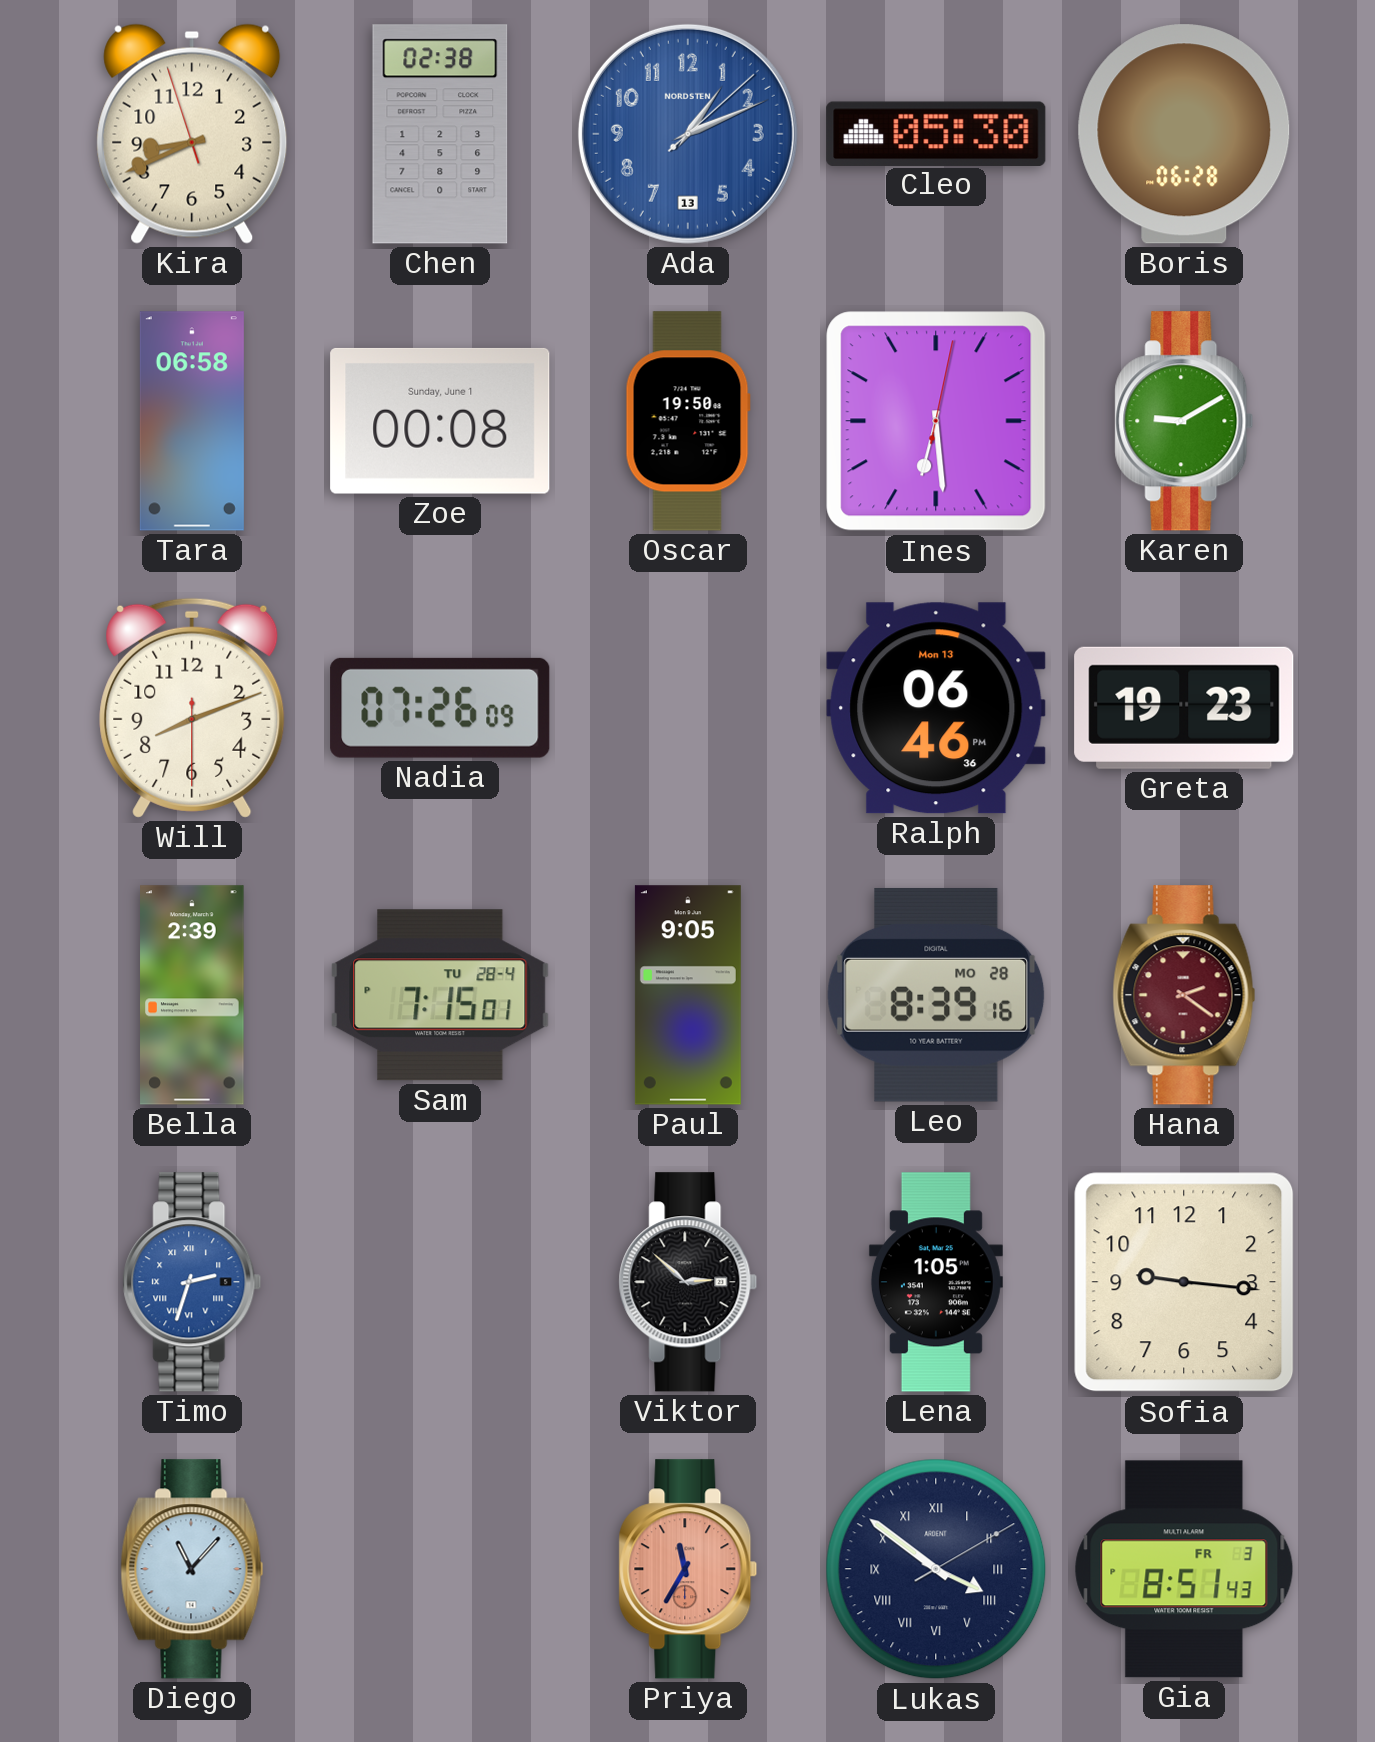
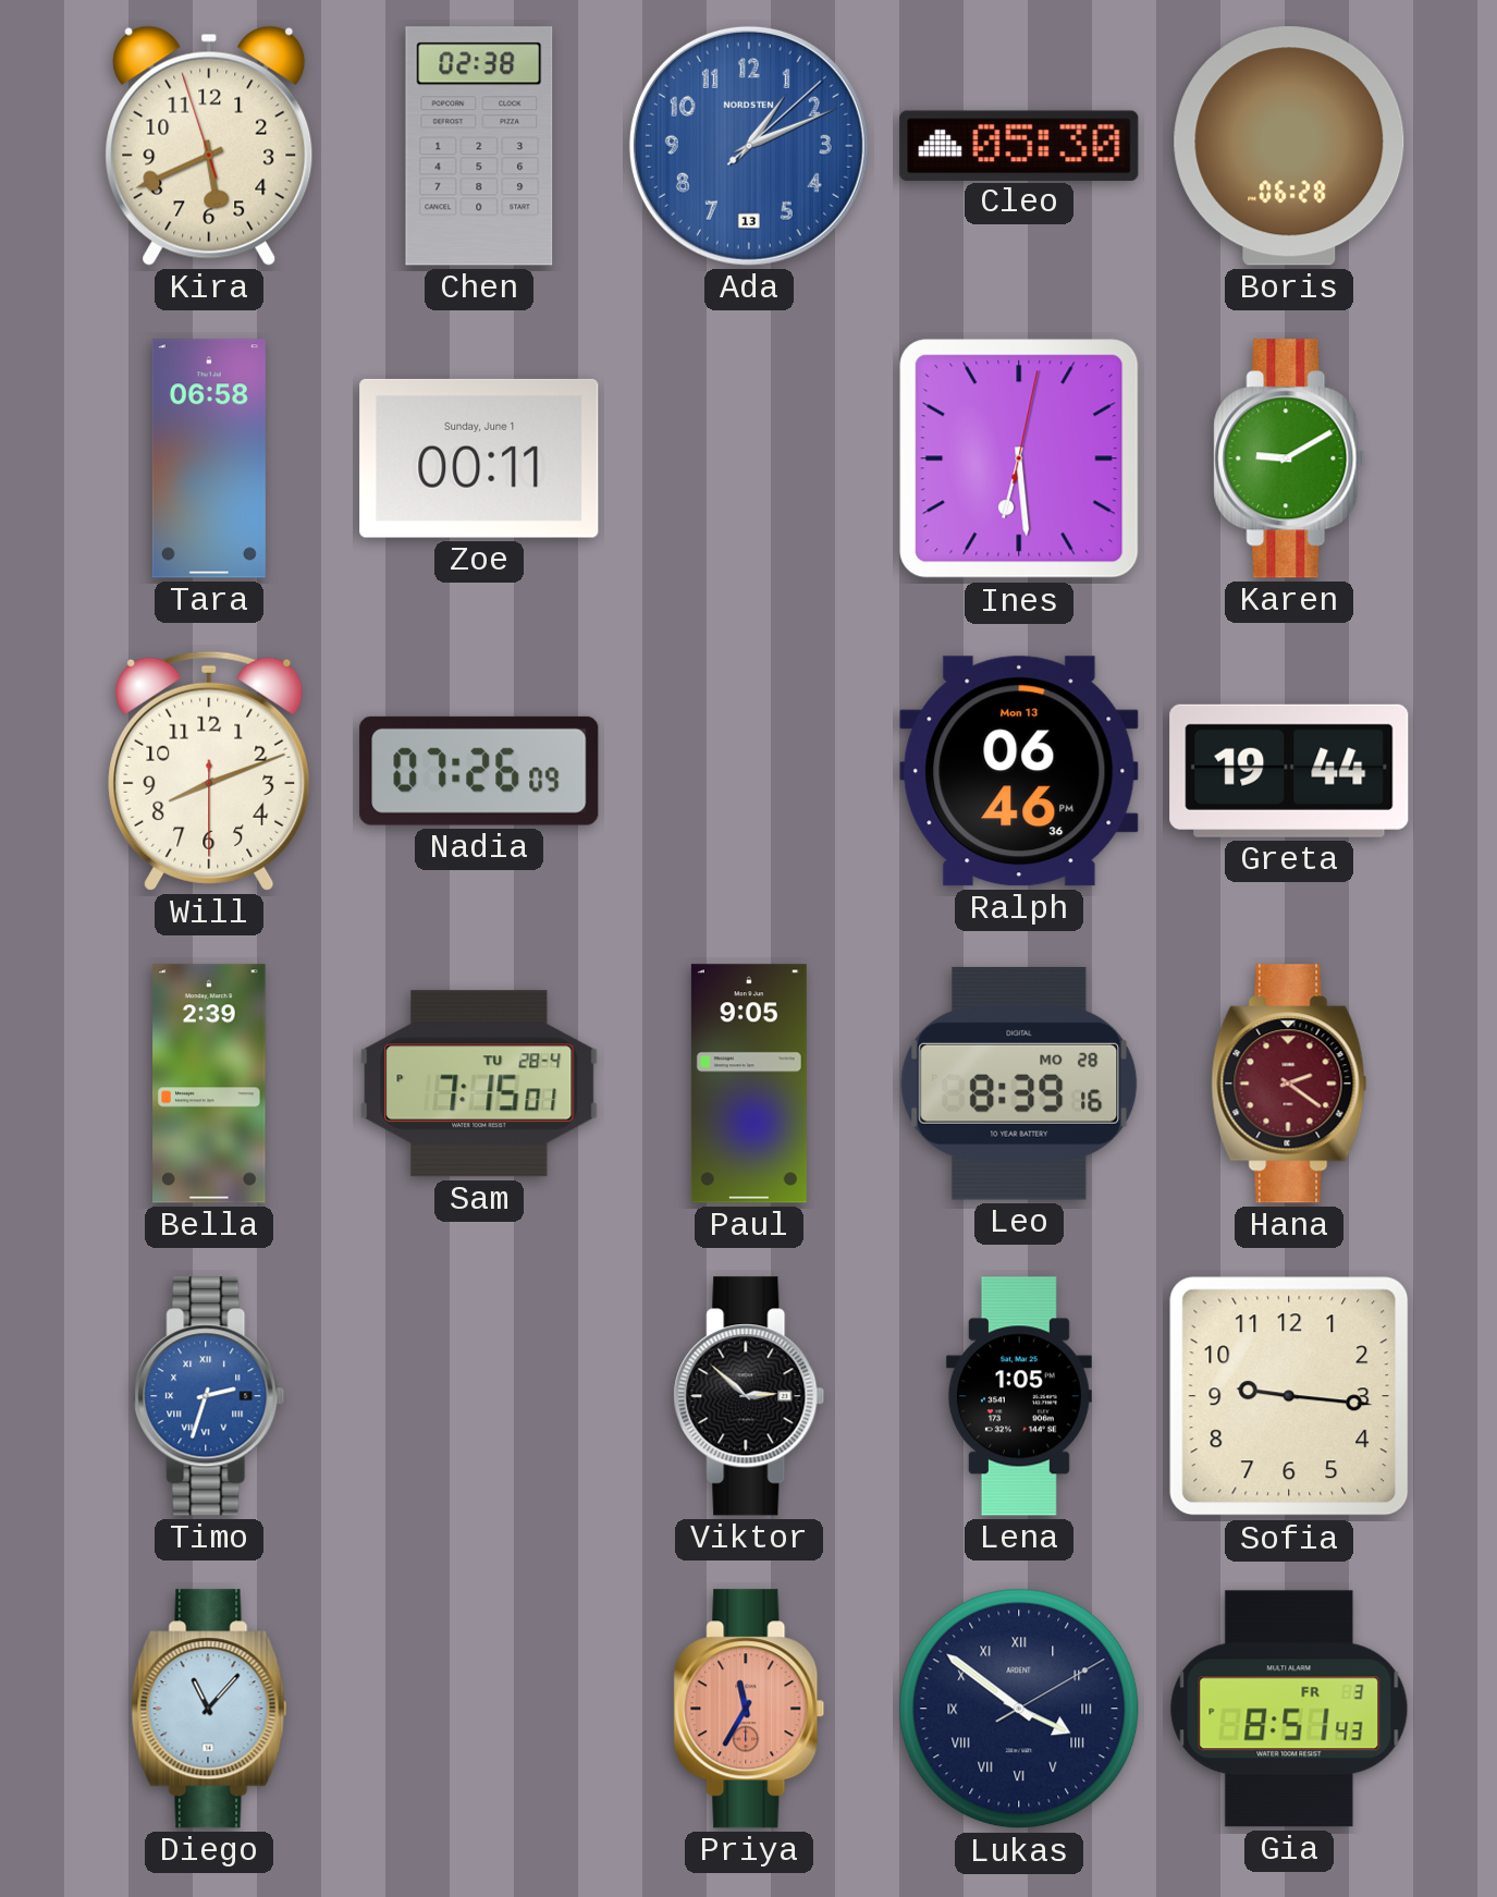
Kira: 8:40 -> 5:40 (209, 146)
Zoe: 00:08 -> 00:11 (479, 458)
Oscar: 19:50 -> none (688, 421)
Greta: 19:23 -> 19:44 (1289, 771)
